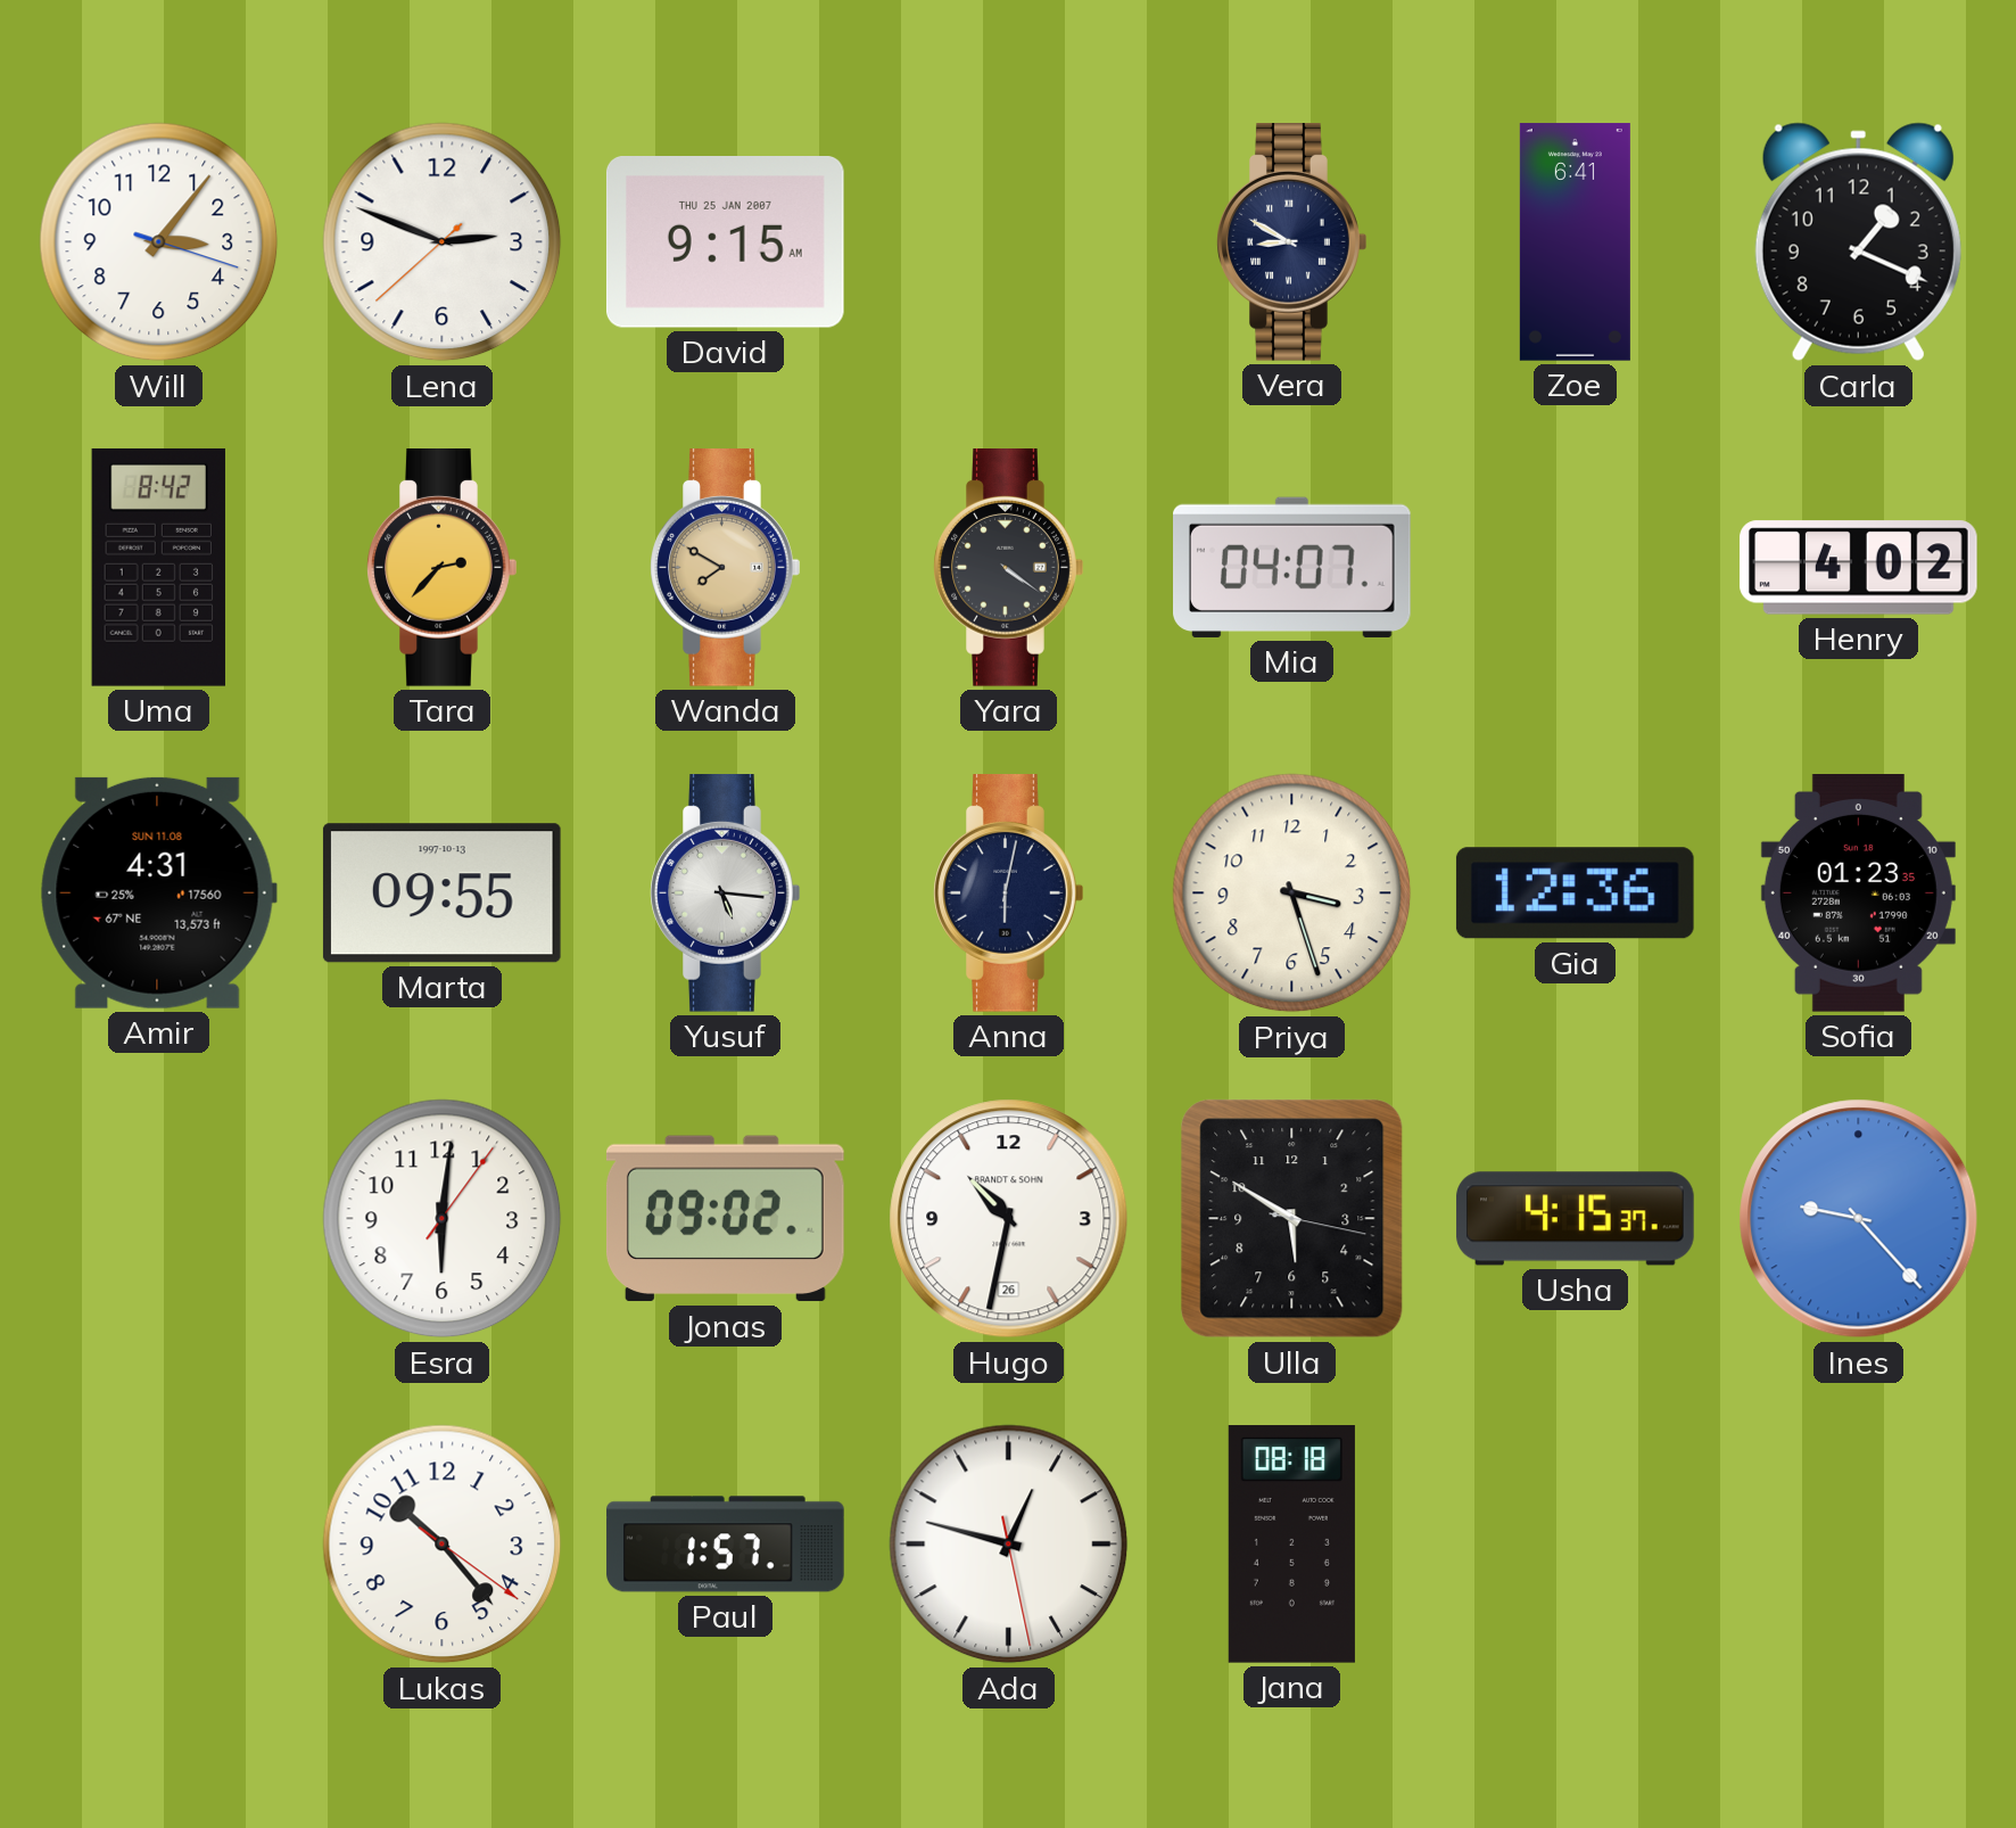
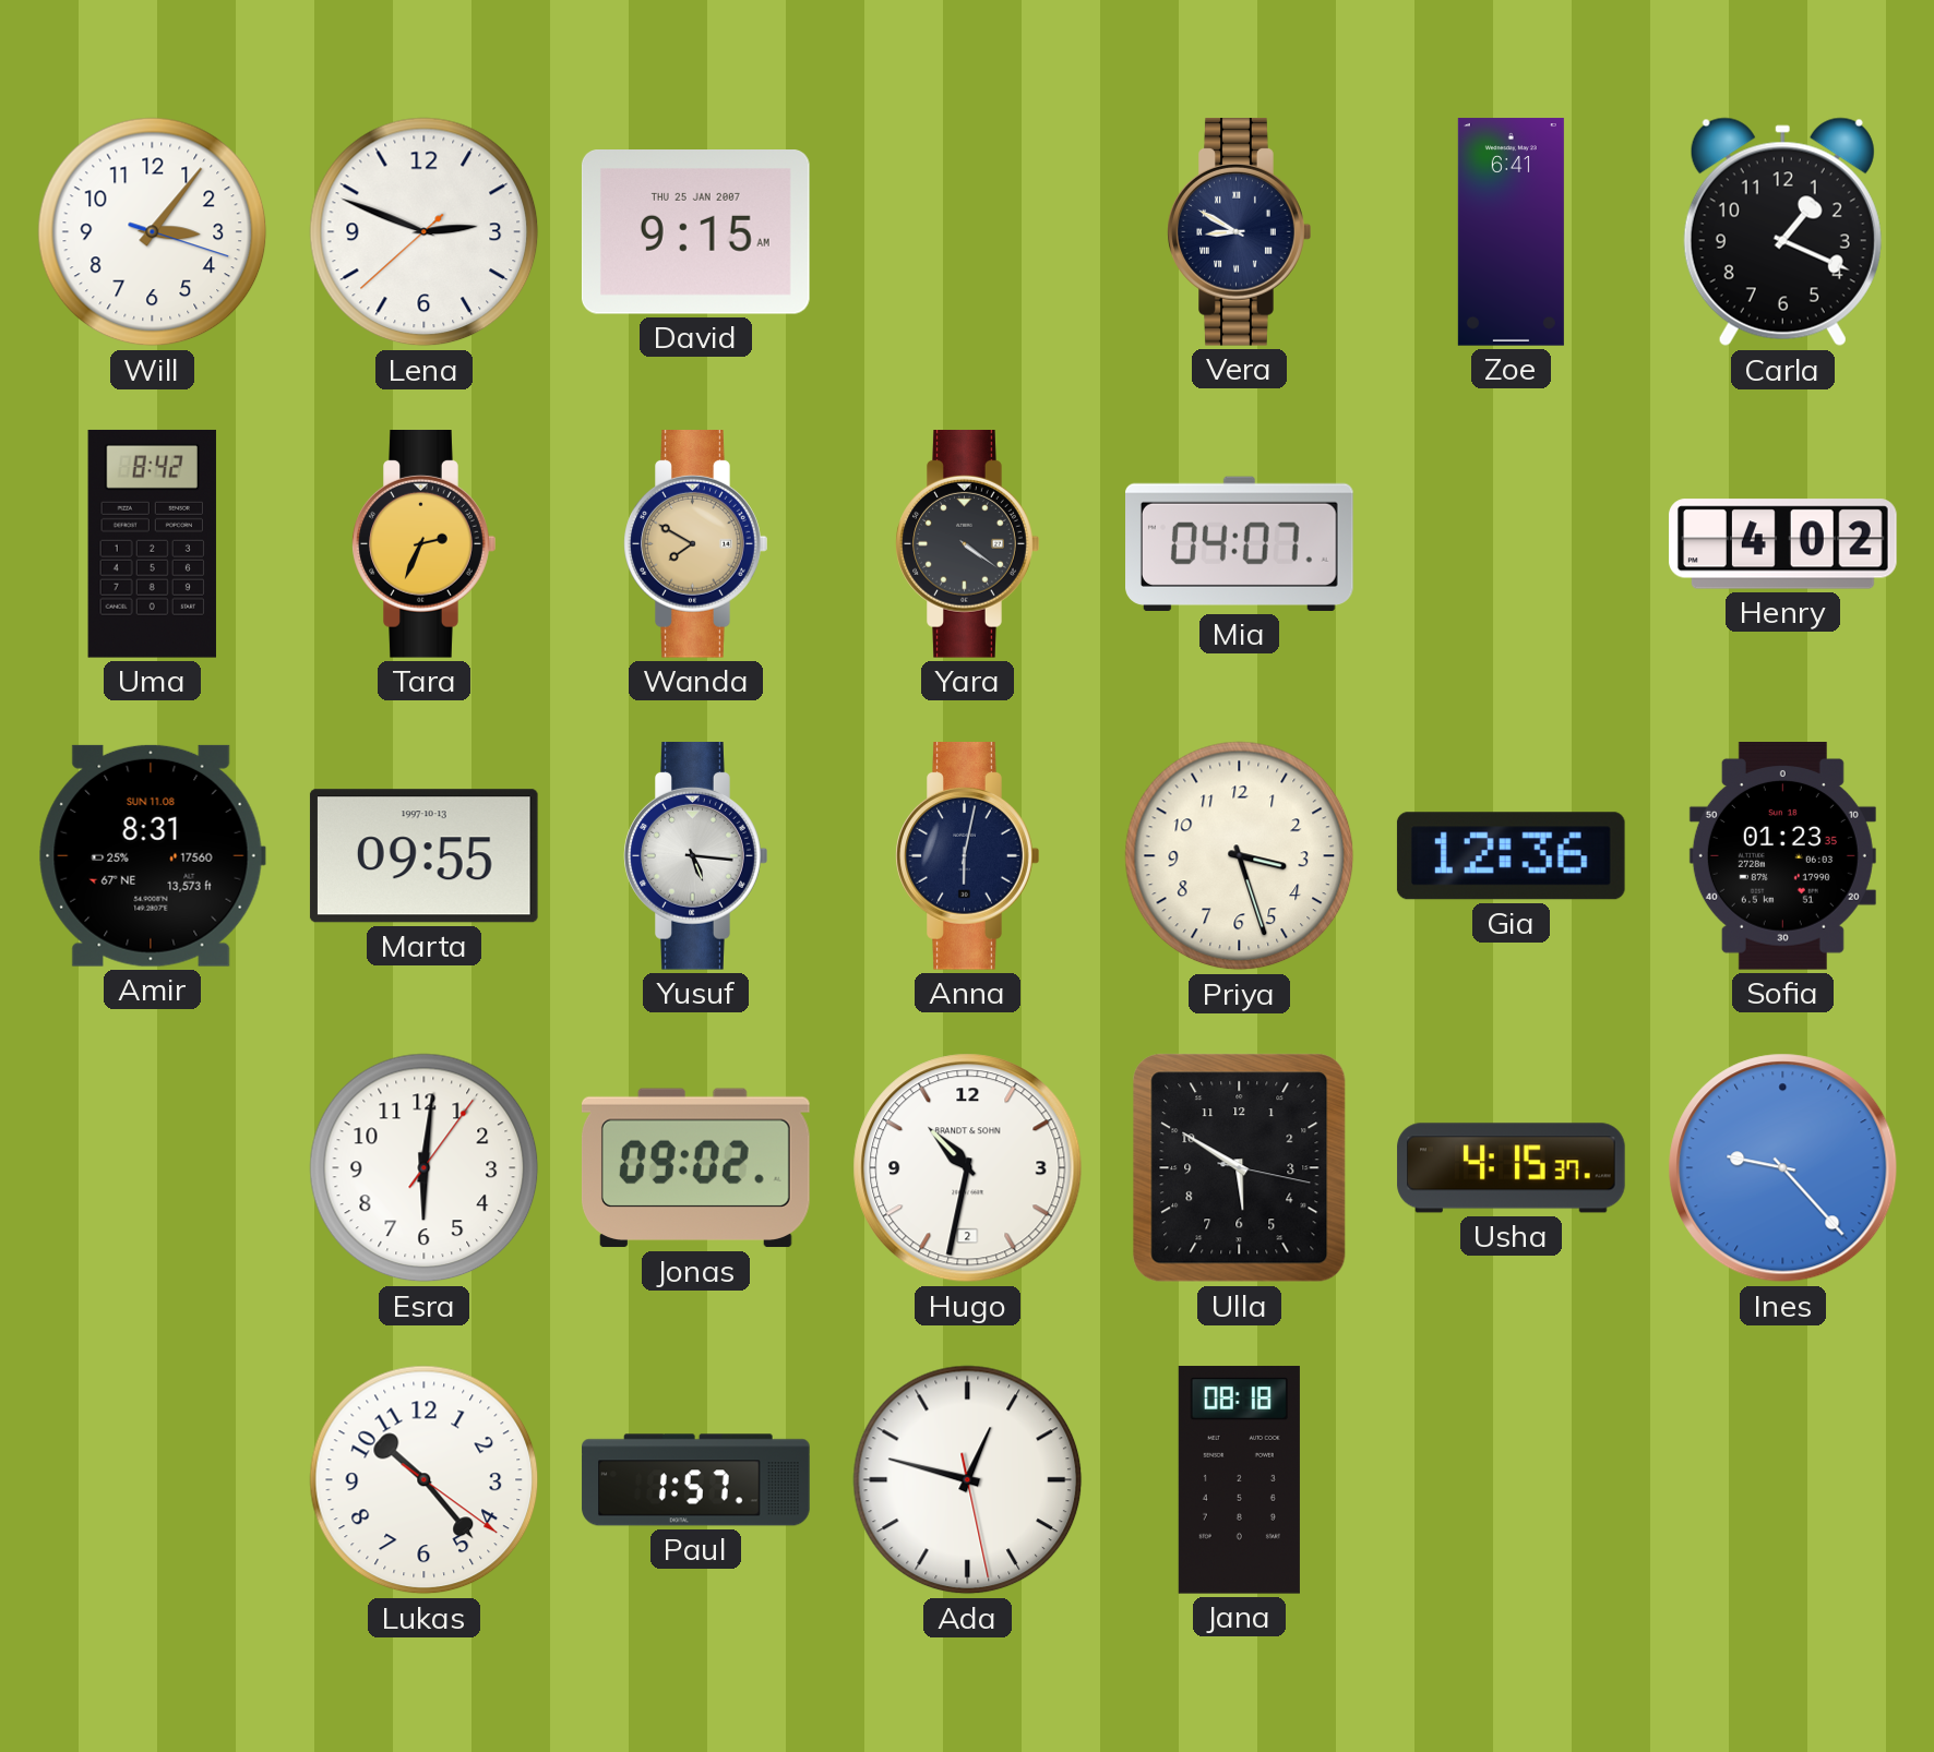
Tara: 2:37 -> 2:34 (425, 544)
Amir: 4:31 -> 8:31 (152, 855)
Hugo date: 26 -> 2 (968, 1168)
